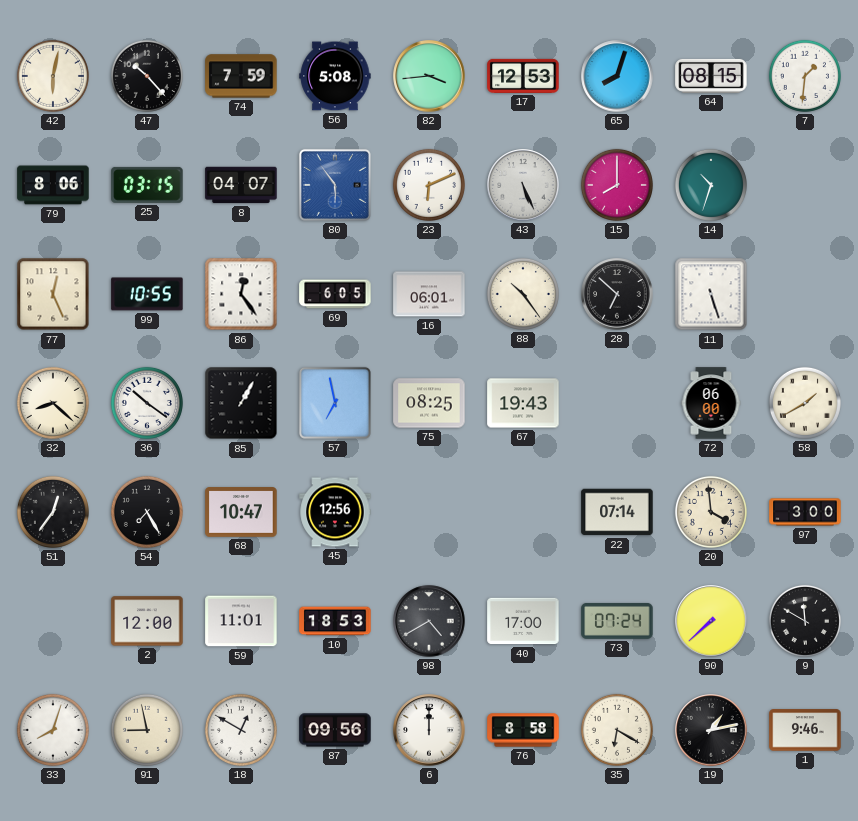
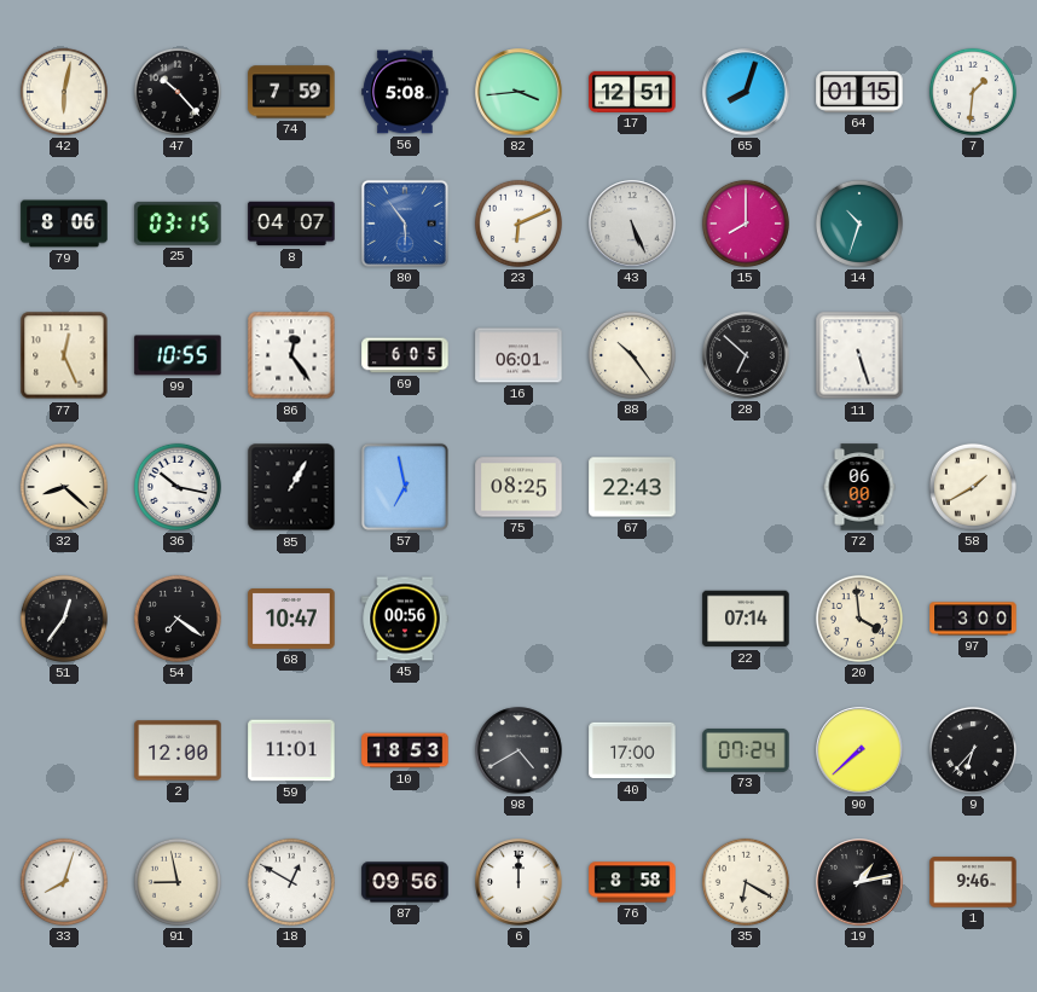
17: 12:53 -> 12:51 (632, 92)
64: 08:15 -> 01:15 (859, 92)
36: 10:21 -> 10:17 (178, 487)
67: 19:43 -> 22:43 (632, 487)
54: 7:25 -> 7:21 (178, 619)
45: 12:56 -> 00:56 (405, 619)
9: 11:50 -> 6:37 (973, 750)
